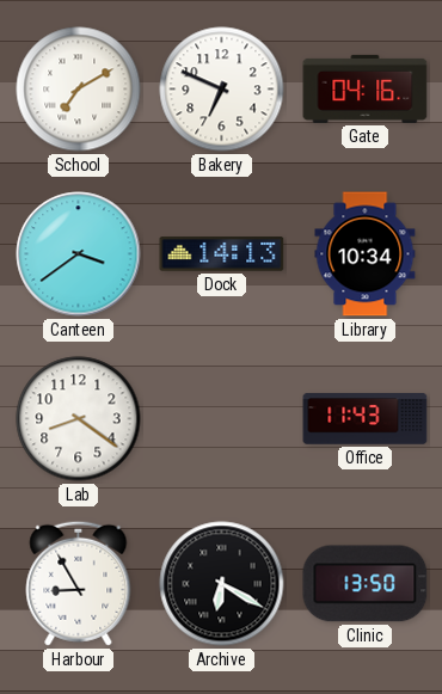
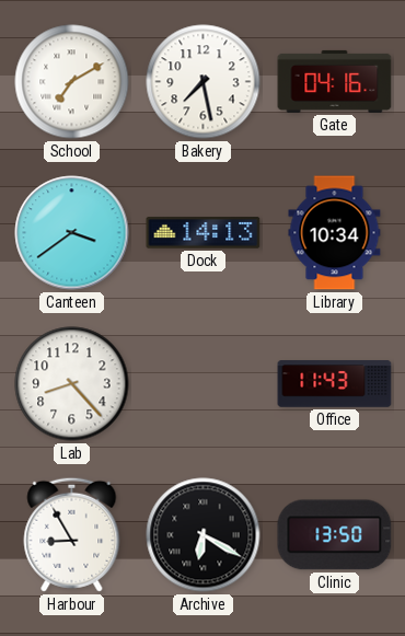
Bakery: 6:49 -> 7:28 (204, 82)
Lab: 8:21 -> 8:23 (72, 384)
